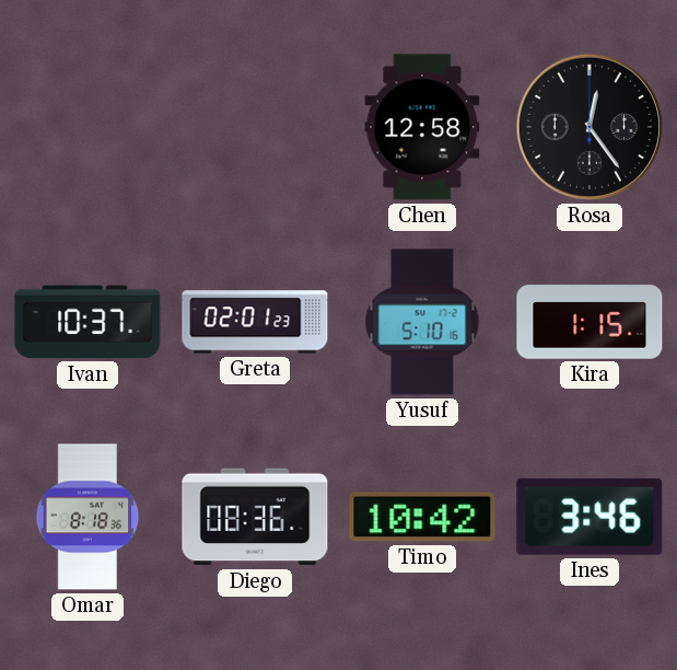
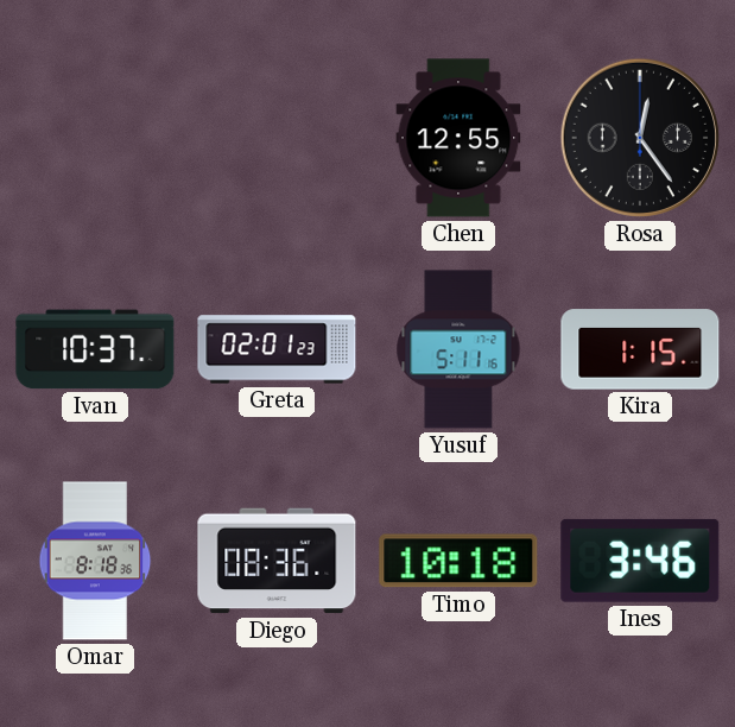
Chen: 12:58 -> 12:55 (458, 138)
Yusuf: 5:10 -> 5:11 (458, 349)
Timo: 10:42 -> 10:18 (458, 561)
